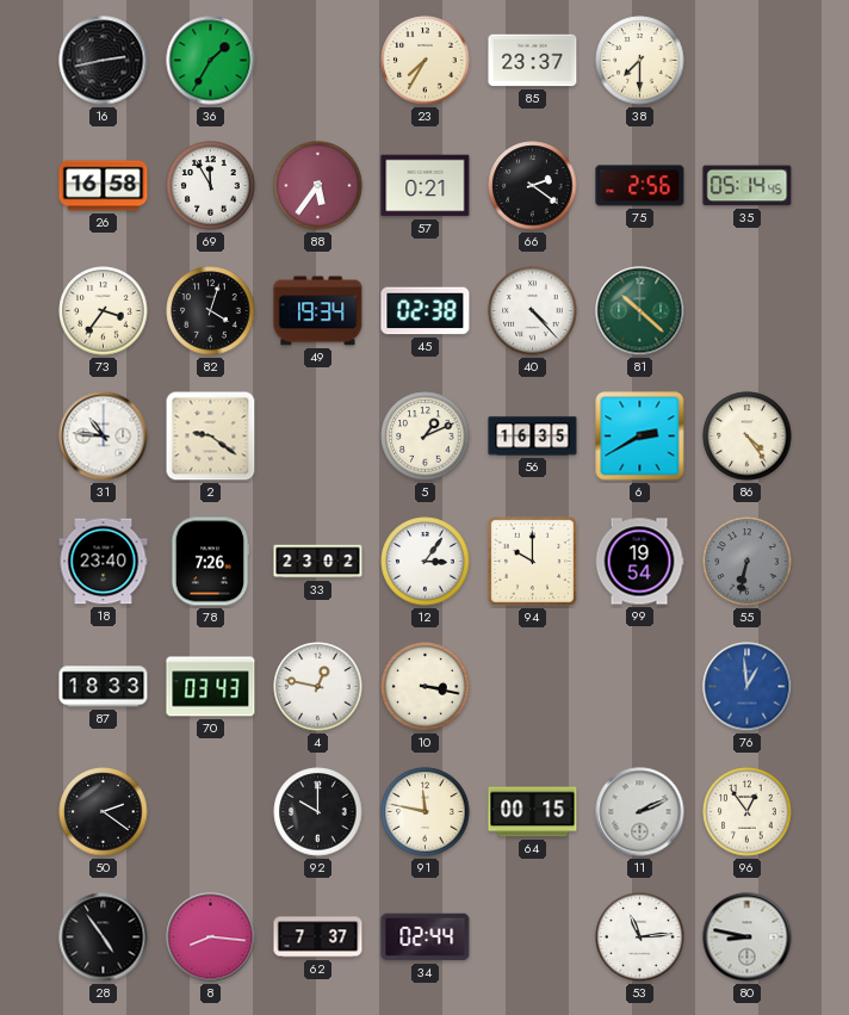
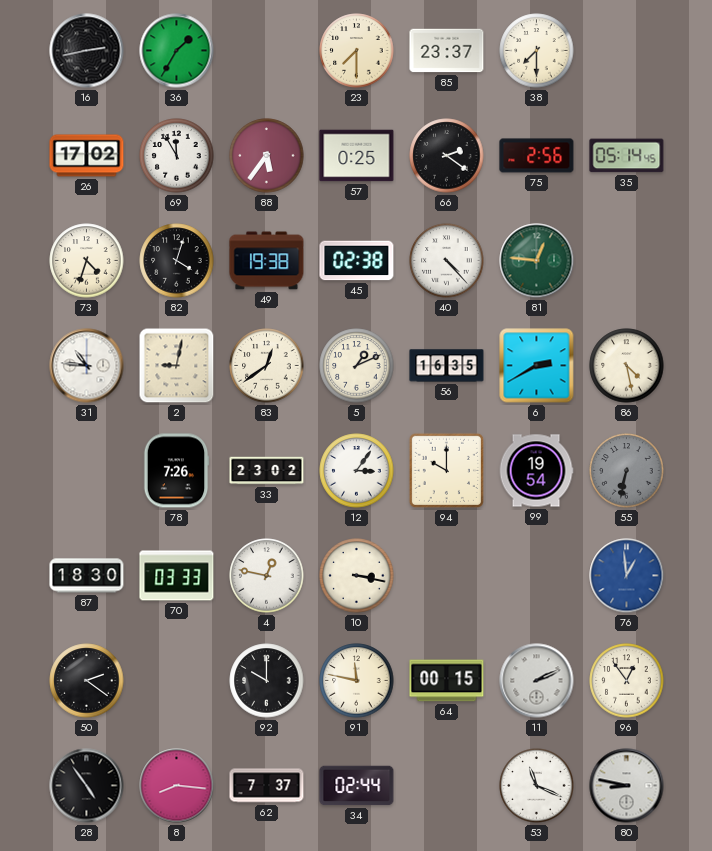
23: 7:35 -> 7:30 (357, 51)
26: 16:58 -> 17:02 (87, 156)
57: 0:21 -> 0:25 (357, 156)
73: 3:36 -> 4:33 (87, 261)
49: 19:34 -> 19:38 (267, 261)
81: 10:22 -> 12:46 (537, 261)
2: 9:21 -> 9:02 (177, 366)
83: none -> 12:39 (267, 366)
86: 4:24 -> 4:28 (627, 366)
18: 23:40 -> none (104, 562)
87: 18:33 -> 18:30 (87, 576)
70: 03:43 -> 03:33 (177, 576)
53: 11:14 -> 11:19 (537, 786)
